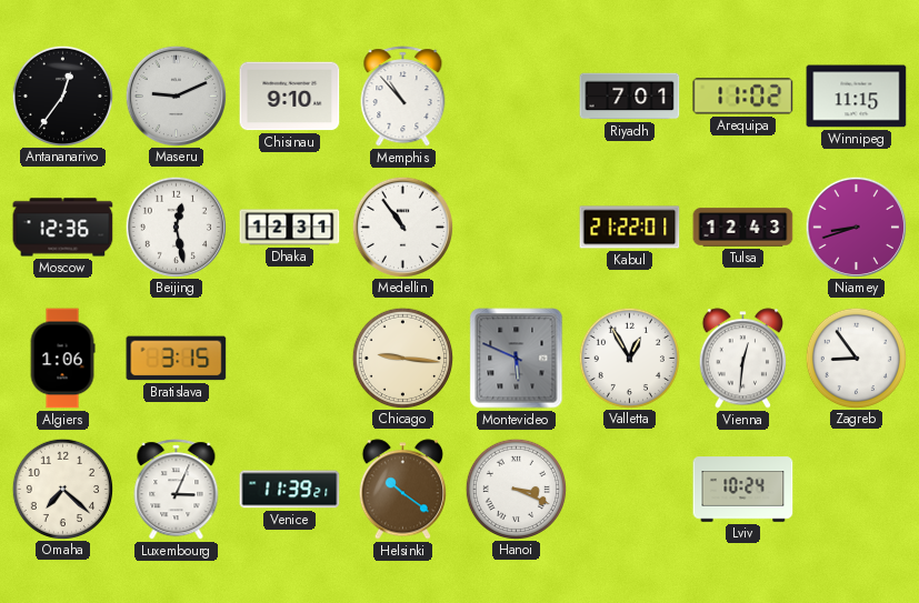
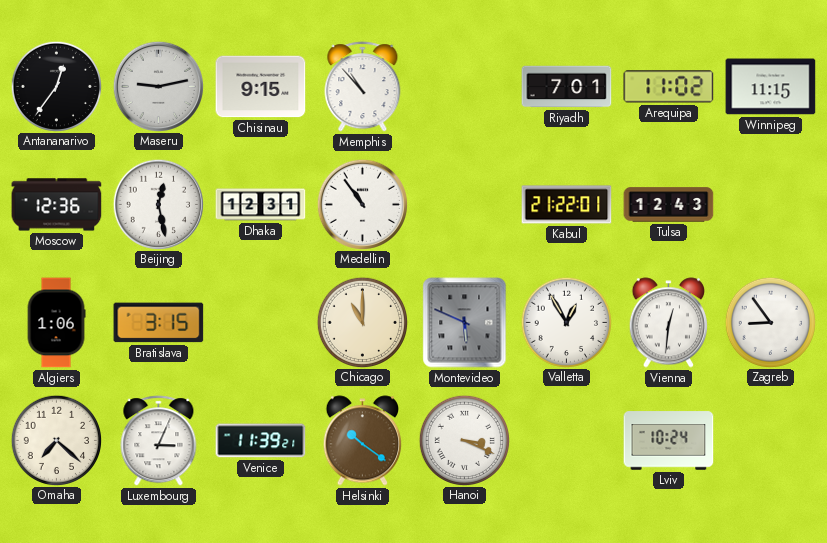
Maseru: 9:11 -> 9:13 (158, 86)
Chisinau: 9:10 -> 9:15 (261, 87)
Niamey: 8:42 -> none (856, 227)
Chicago: 9:16 -> 11:00 (362, 322)
